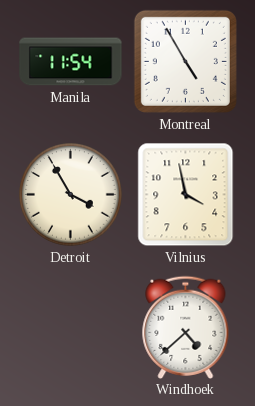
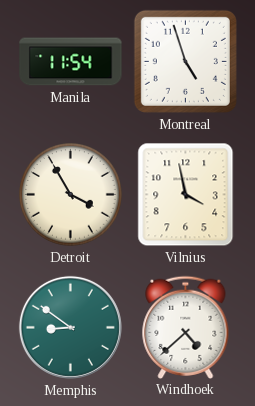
Montreal: 4:55 -> 4:57 (185, 61)
Memphis: none -> 8:51 (70, 327)
